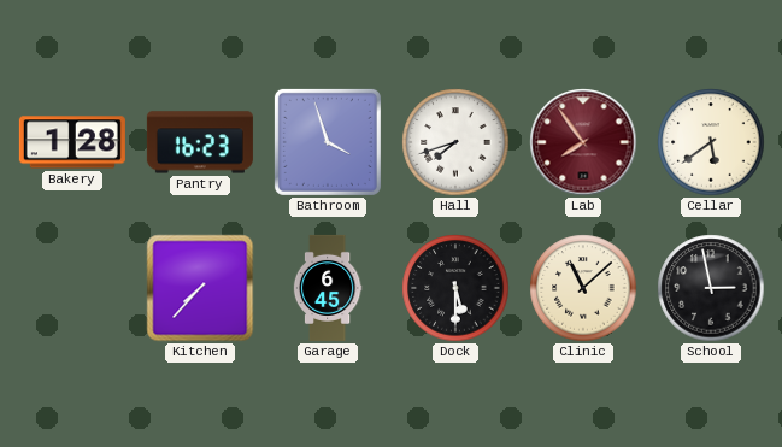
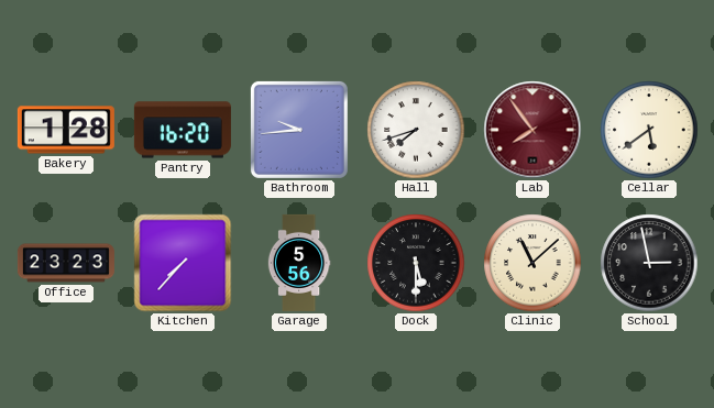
Pantry: 16:23 -> 16:20 (183, 130)
Bathroom: 3:57 -> 9:44 (299, 130)
Office: none -> 23:23 (66, 263)
Garage: 6:45 -> 5:56 (299, 263)
